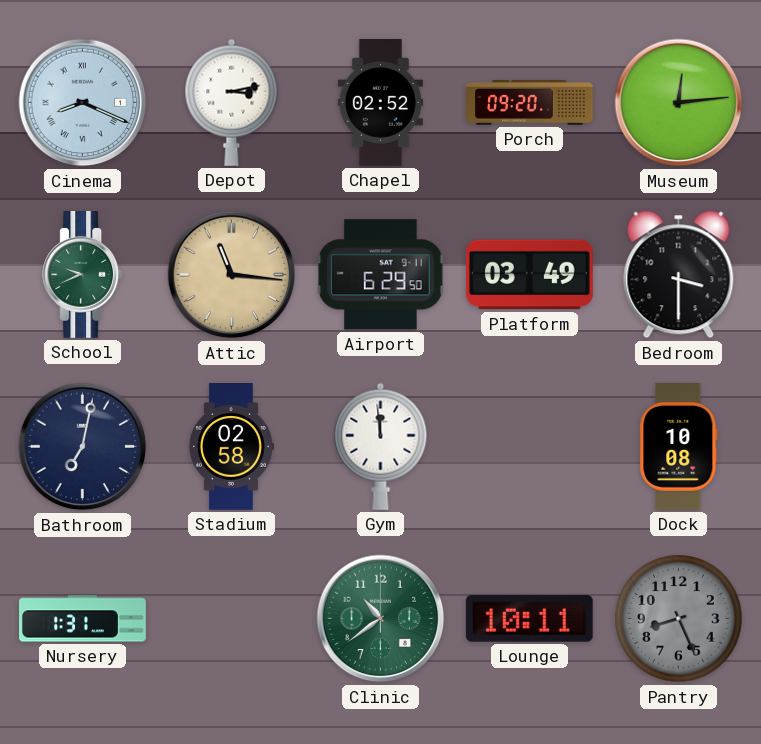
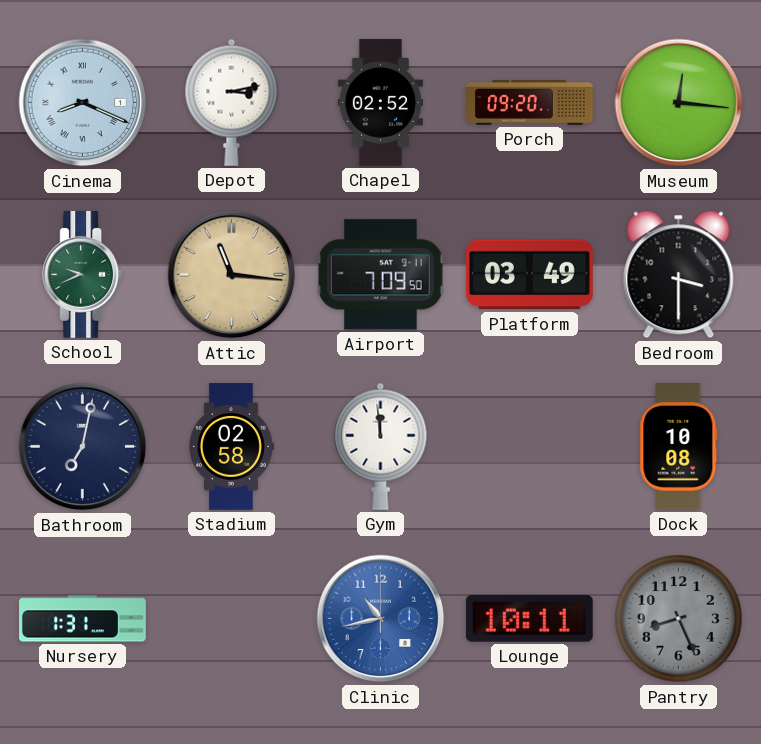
Museum: 12:14 -> 12:16 (679, 103)
Airport: 6:29 -> 7:09 (381, 275)
Clinic: 10:39 -> 10:43 (381, 619)
Clinic dial: green -> blue (381, 619)
